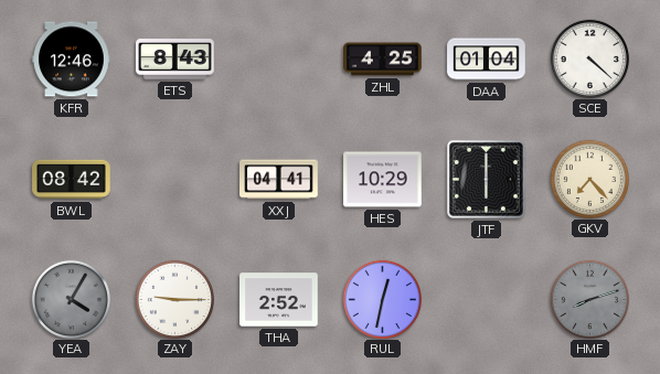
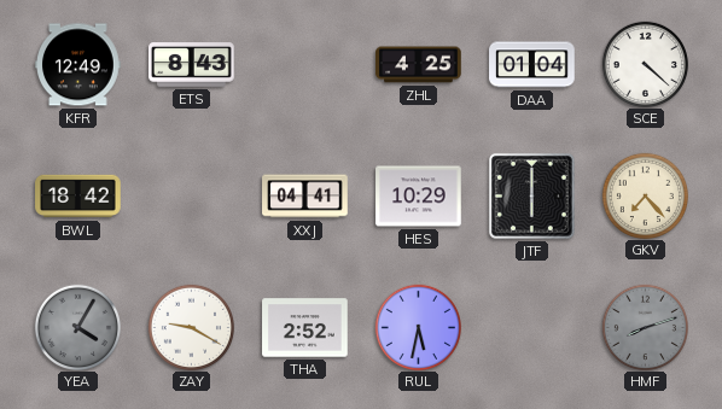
KFR: 12:46 -> 12:49 (78, 65)
BWL: 08:42 -> 18:42 (78, 197)
ZAY: 9:15 -> 9:20 (191, 327)
RUL: 12:32 -> 5:32 (418, 327)
